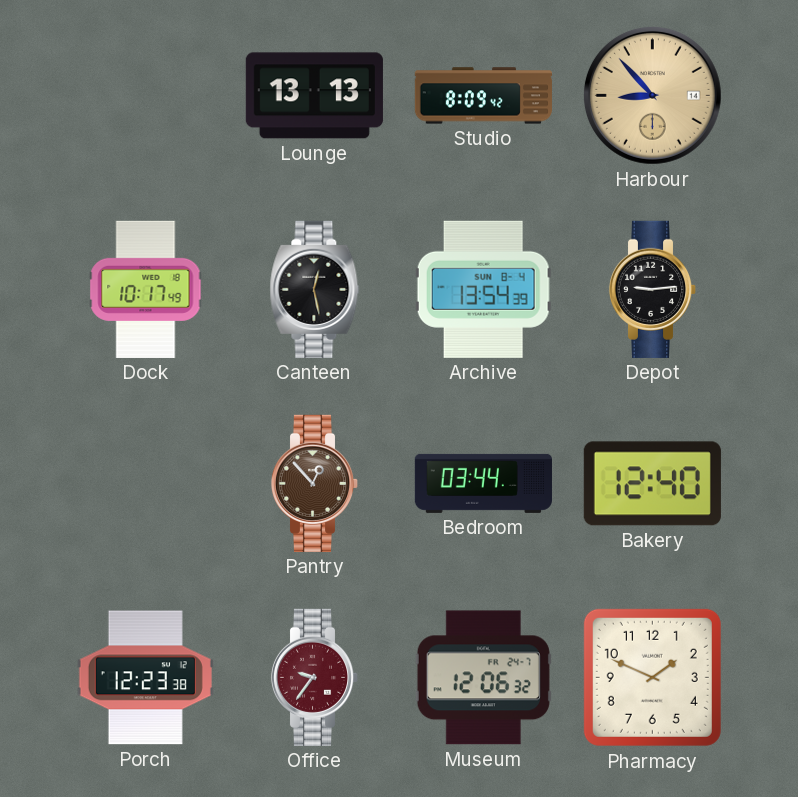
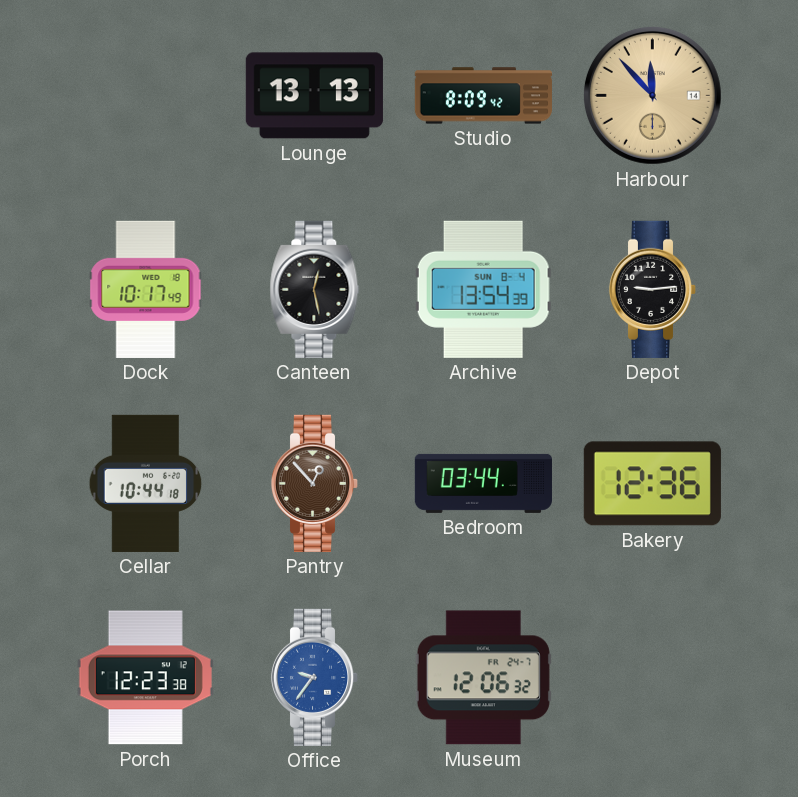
Harbour: 8:53 -> 11:53 (652, 95)
Cellar: none -> 10:44 (146, 483)
Bakery: 12:40 -> 12:36 (652, 484)
Office dial: burgundy -> blue (315, 677)
Pharmacy: 1:49 -> none (652, 677)
